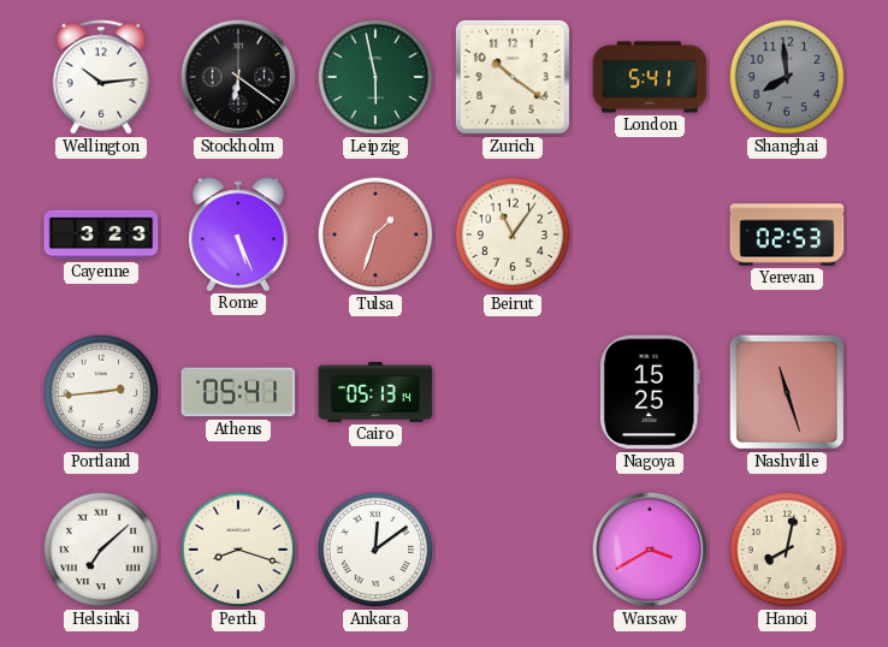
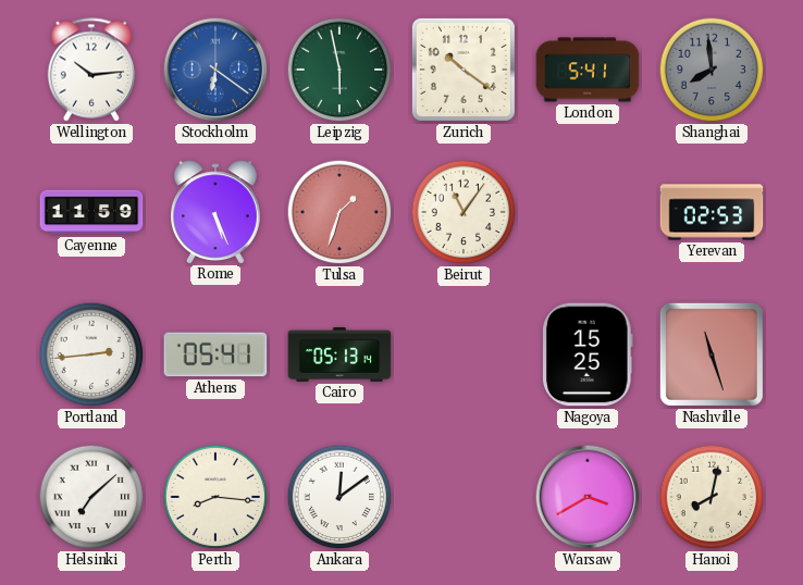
Stockholm dial: black -> blue (215, 70)
Cayenne: 3:23 -> 11:59 (91, 212)
Perth: 8:18 -> 8:16 (215, 497)
